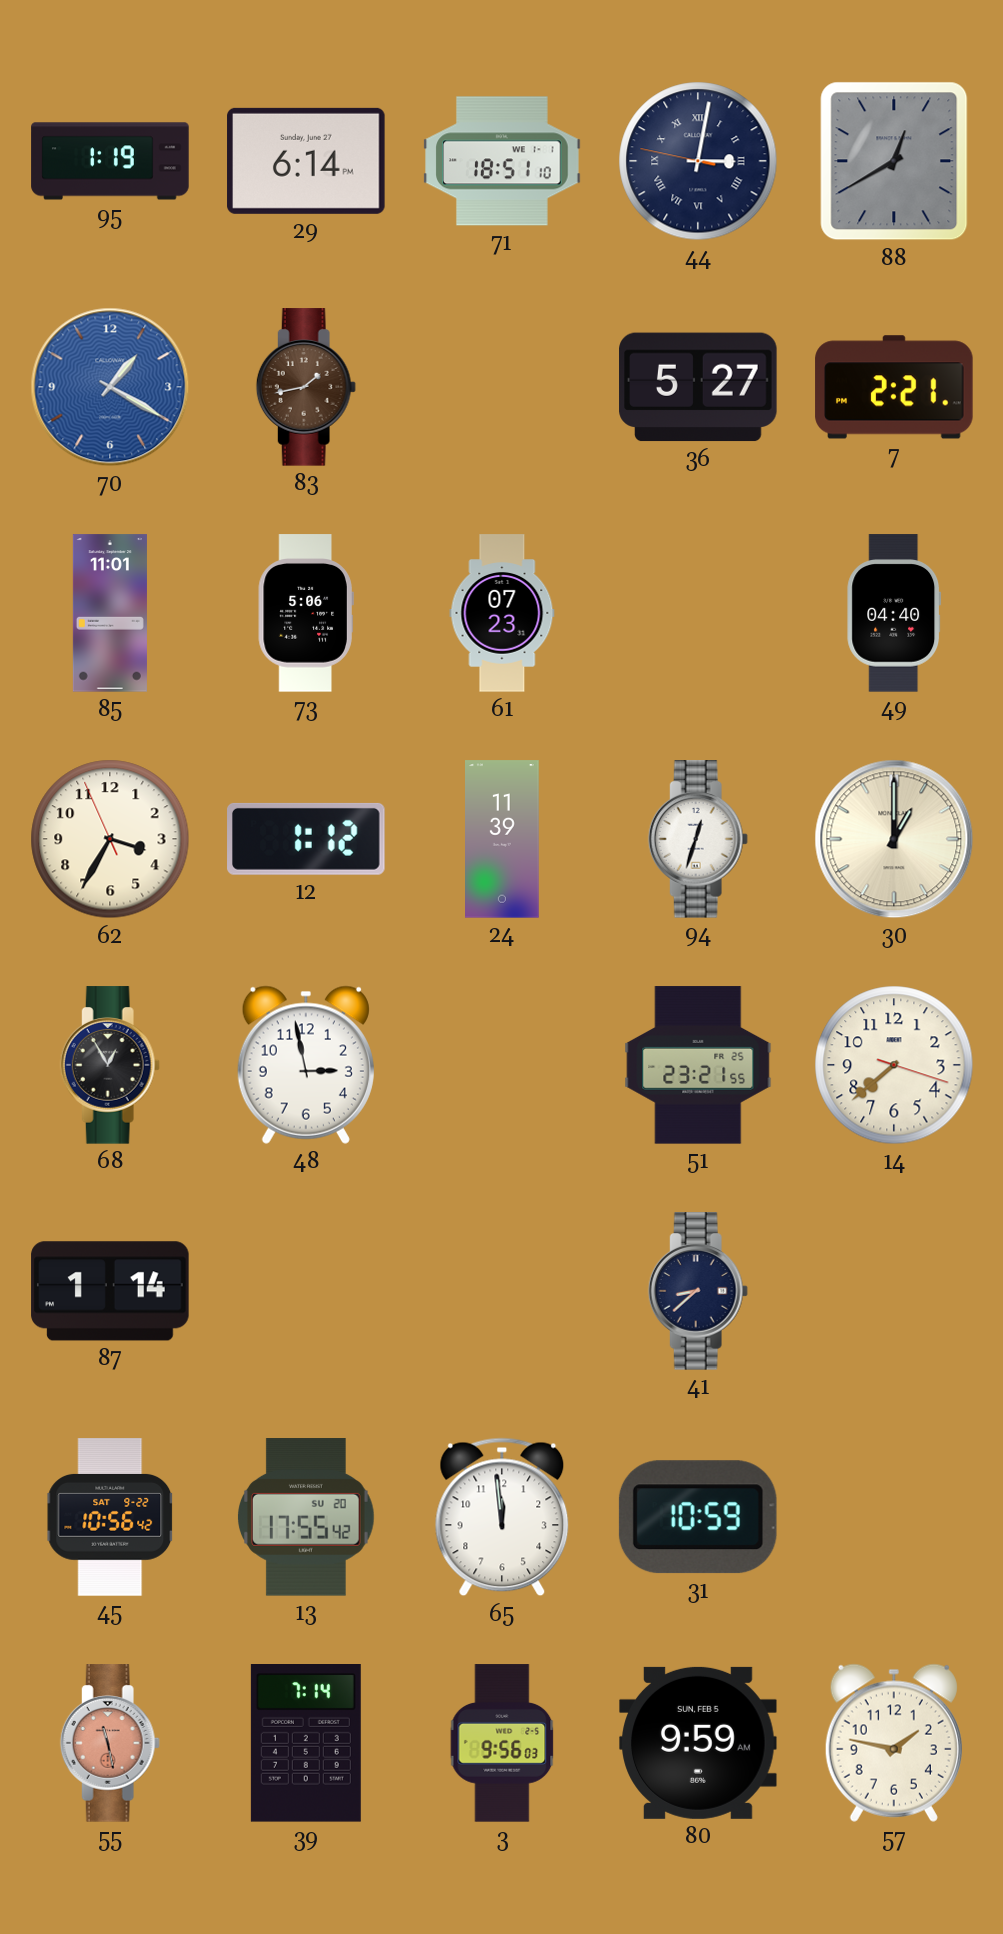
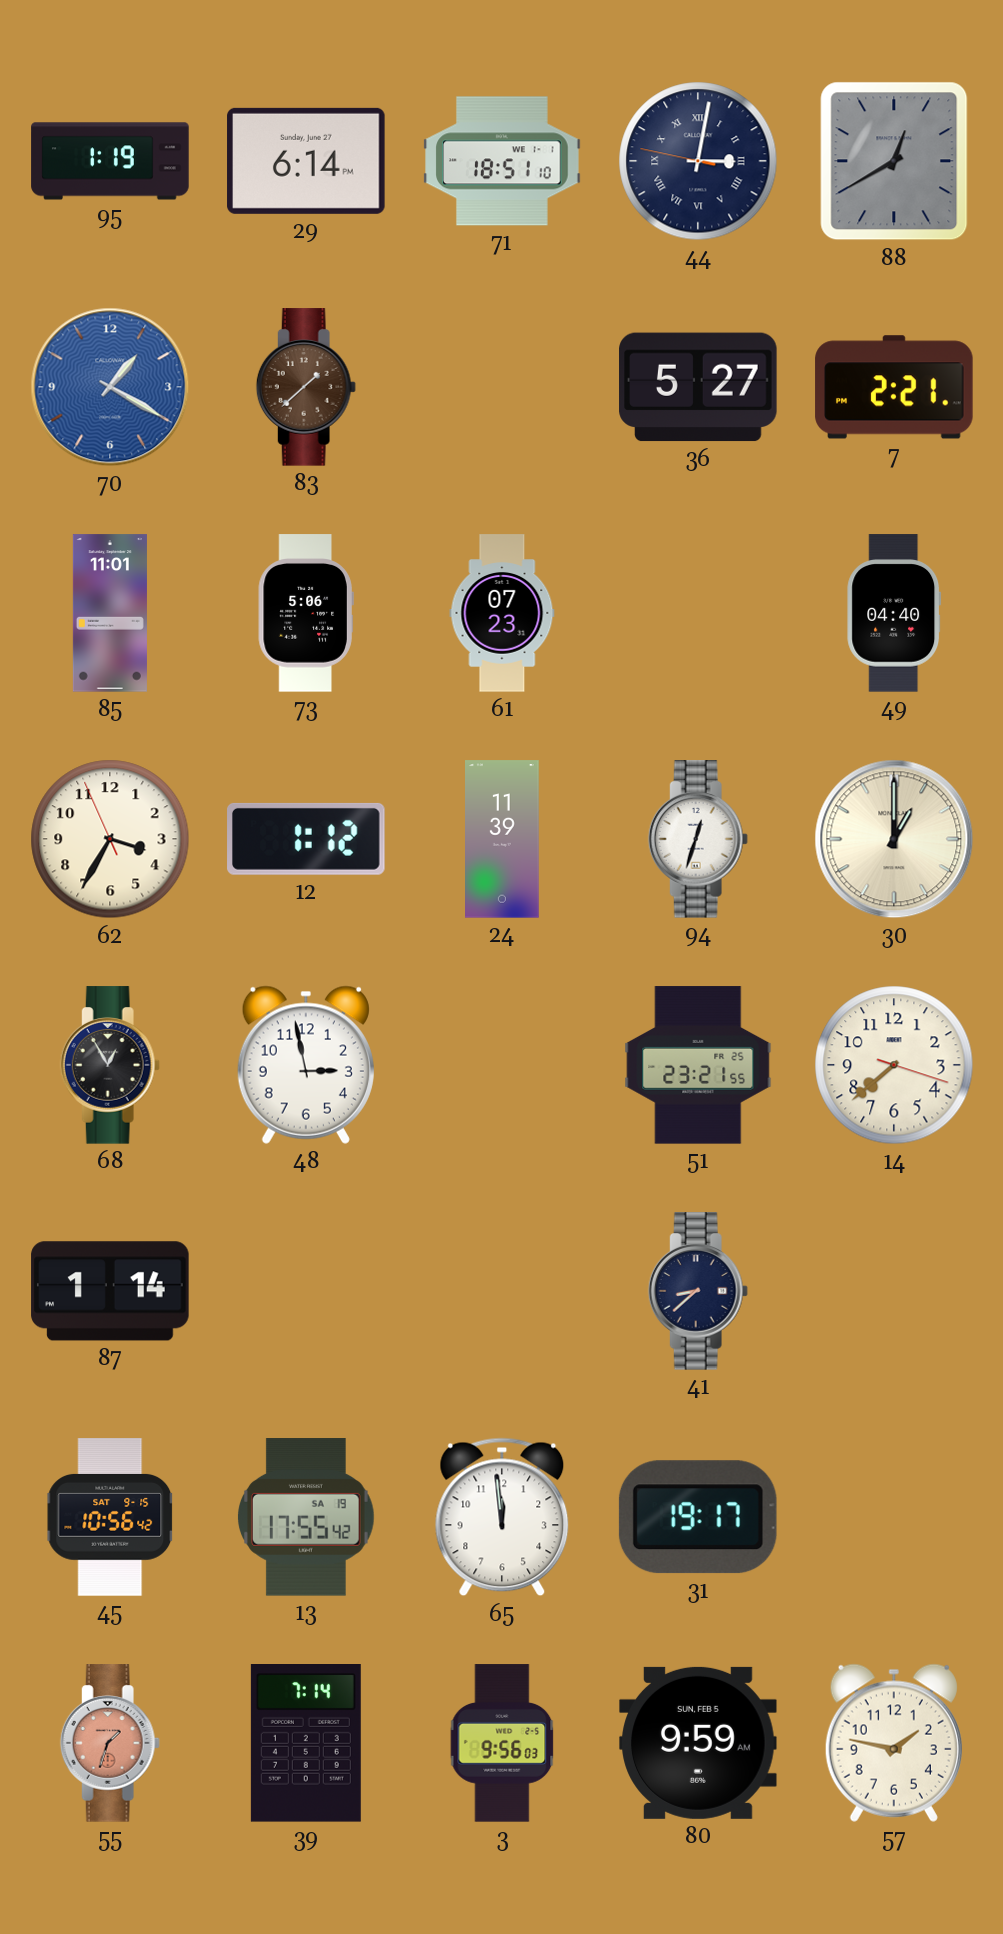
83: 1:43 -> 1:38 (306, 387)
45 date: SAT 9-22 -> SAT 9-15 (110, 1517)
13 date: SU 20 -> SA 19 (307, 1517)
31: 10:59 -> 19:17 (698, 1517)
55: 11:28 -> 1:33 (110, 1743)
